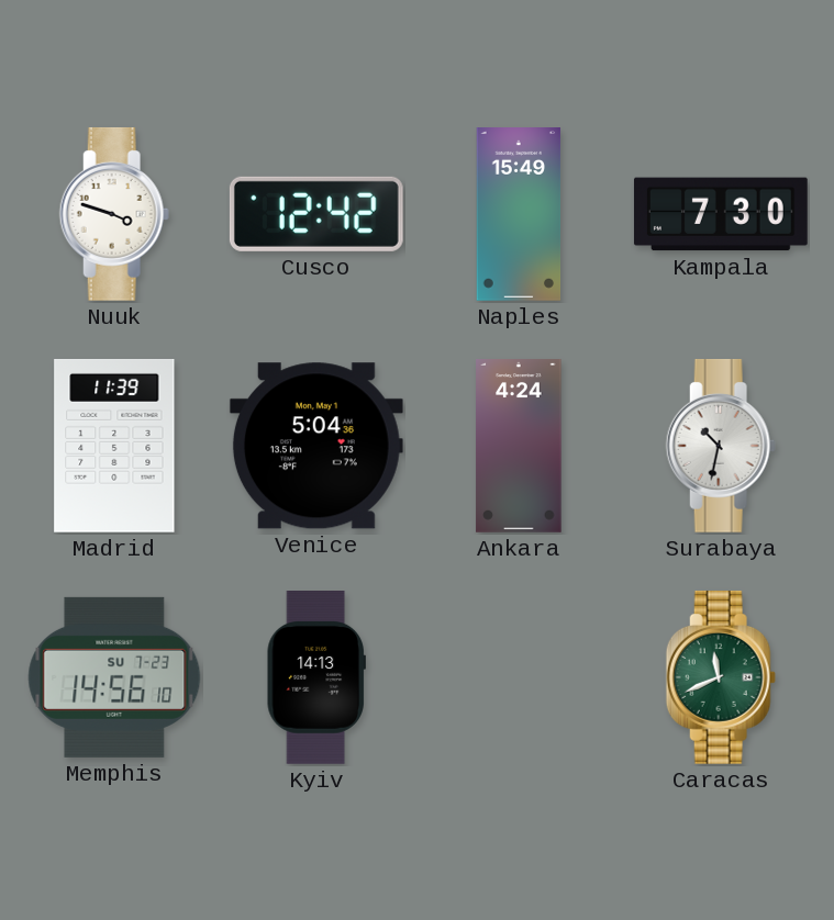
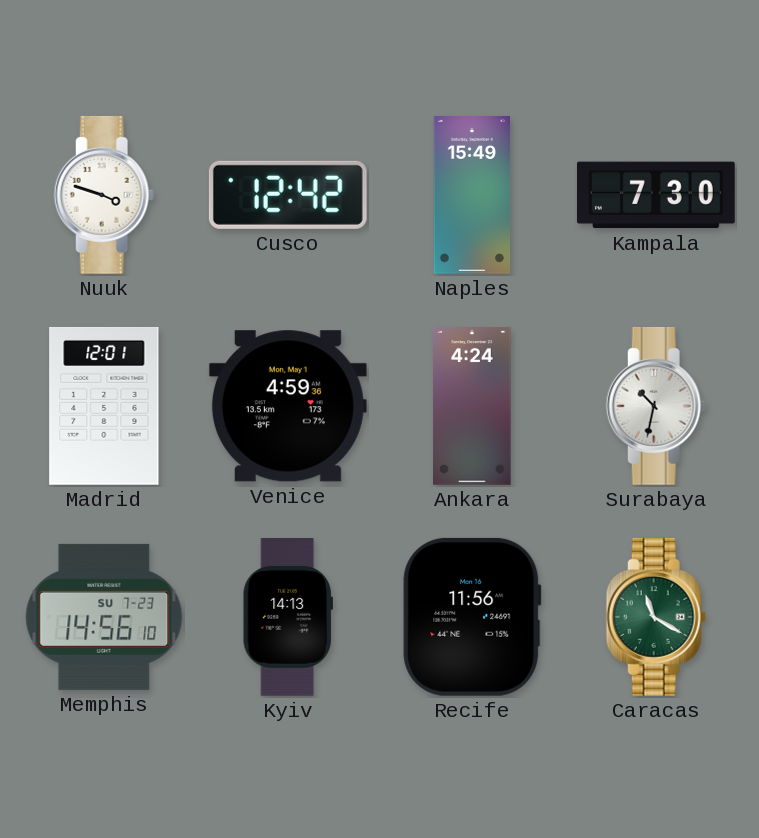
Madrid: 11:39 -> 12:01 (104, 406)
Venice: 5:04 -> 4:59 (288, 406)
Recife: none -> 11:56 (472, 617)
Caracas: 11:41 -> 11:20 (656, 617)
